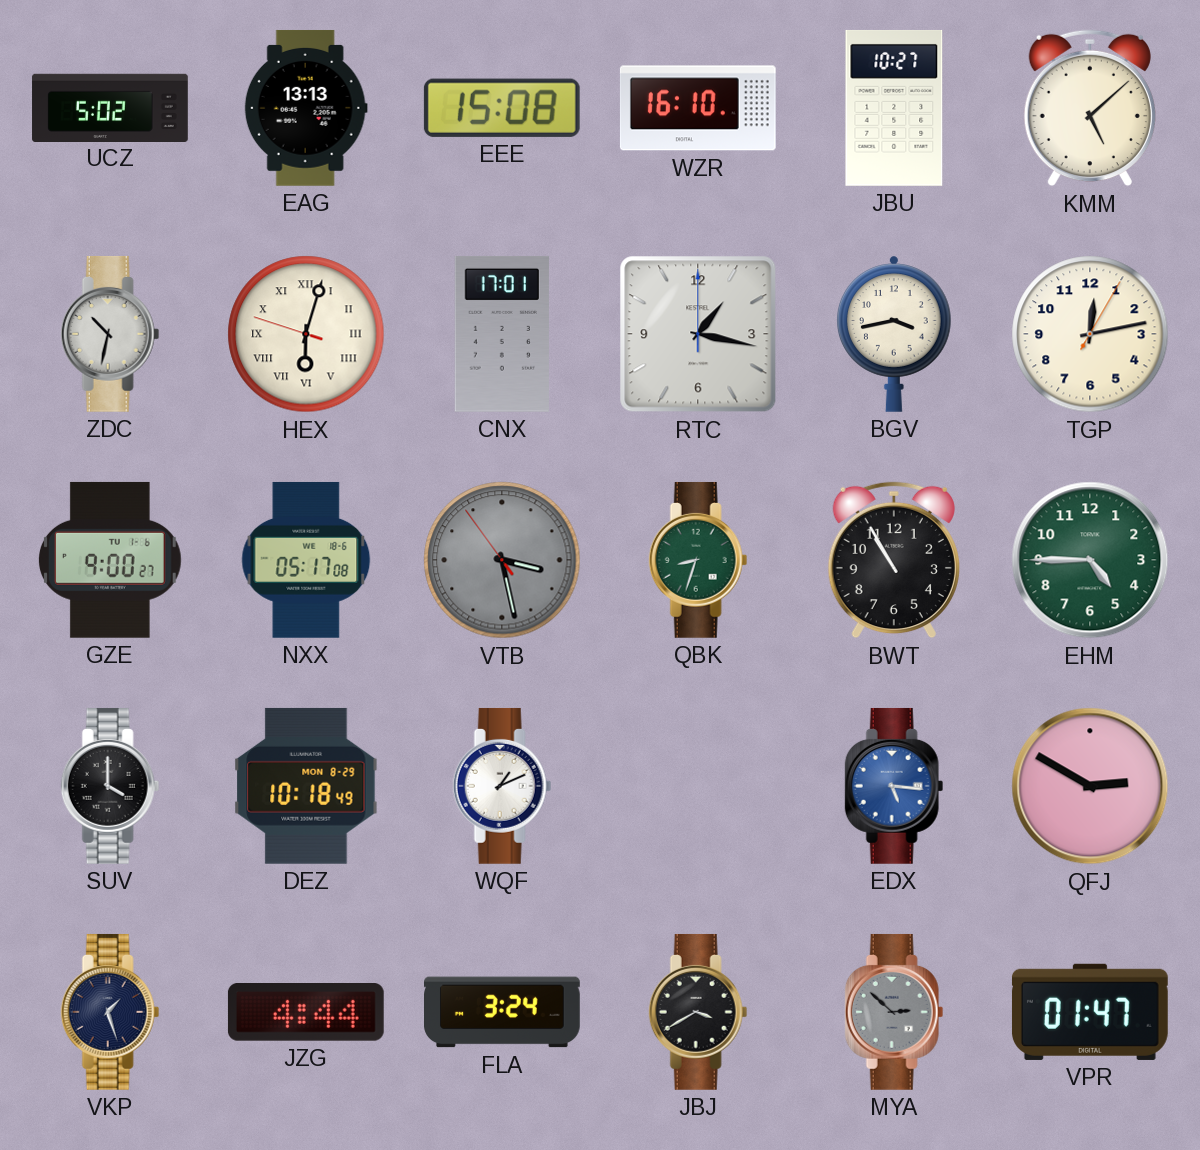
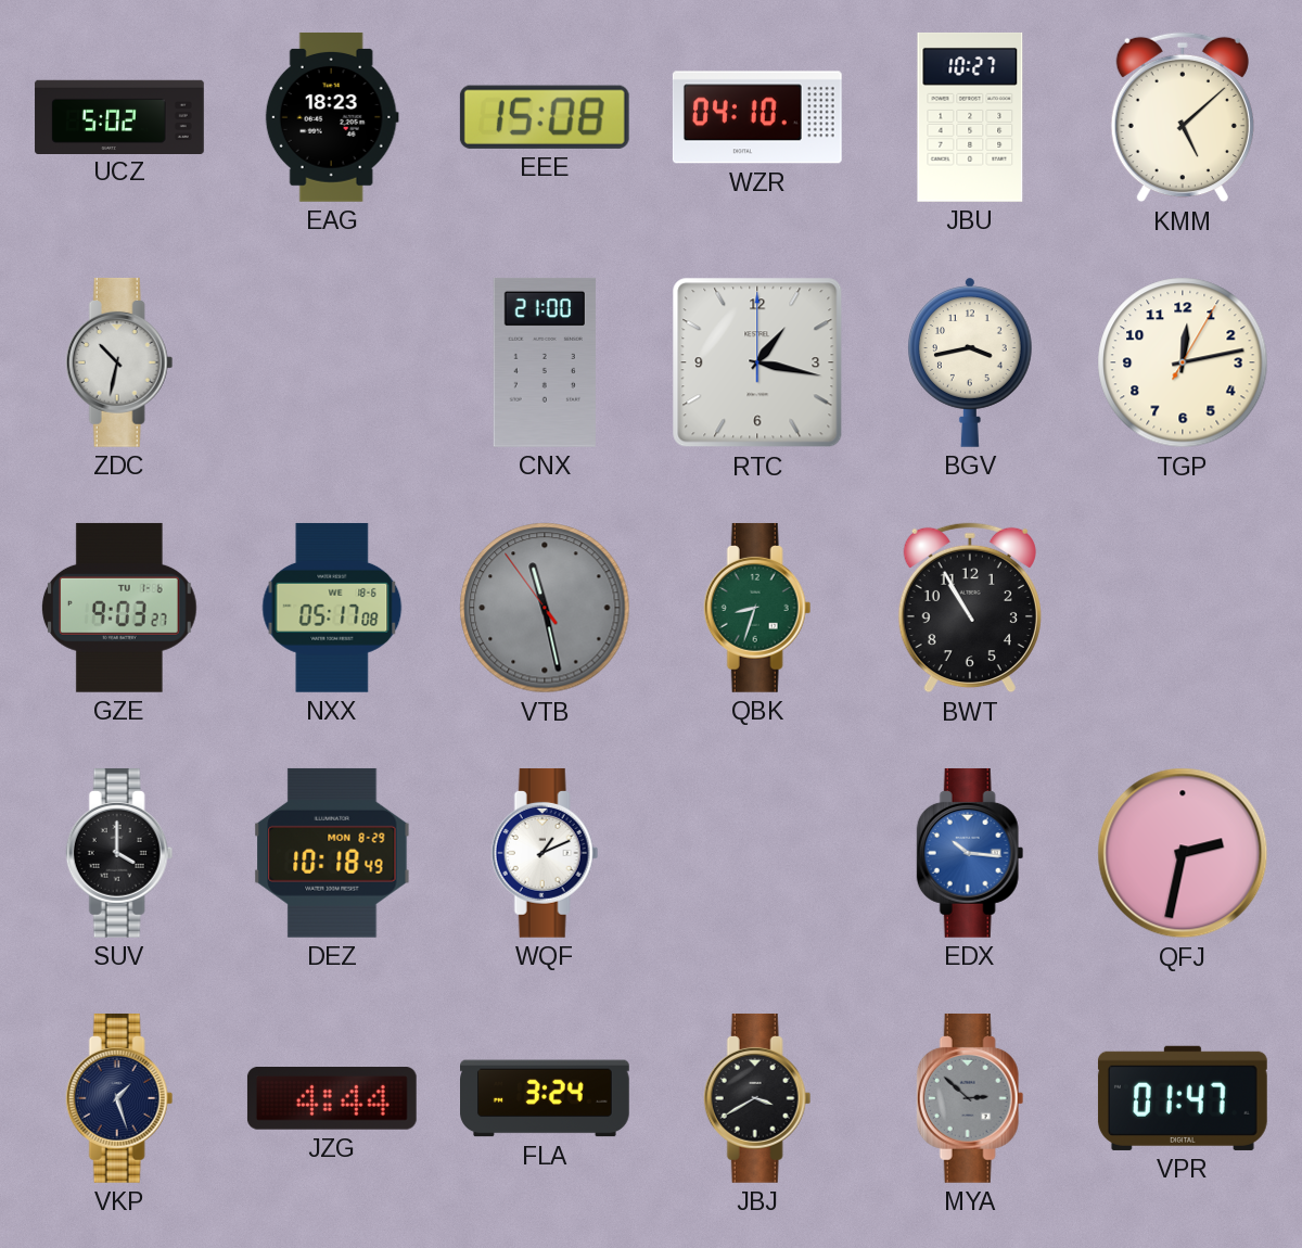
EAG: 13:13 -> 18:23 (332, 117)
WZR: 16:10 -> 04:10 (757, 117)
HEX: 6:02 -> none (306, 334)
CNX: 17:01 -> 21:00 (545, 362)
GZE: 9:00 -> 9:03 (119, 608)
VTB: 3:27 -> 11:27 (545, 608)
EHM: 4:45 -> none (1090, 560)
EDX: 5:16 -> 10:16 (970, 853)
QFJ: 2:50 -> 2:32 (1183, 853)
